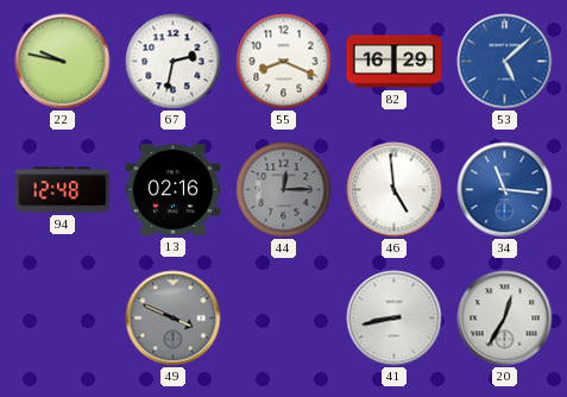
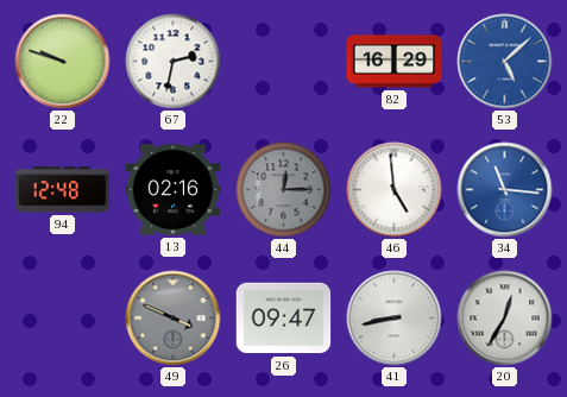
22: 9:47 -> 9:48 (63, 62)
55: 8:19 -> none (284, 62)
26: none -> 09:47 (284, 319)
